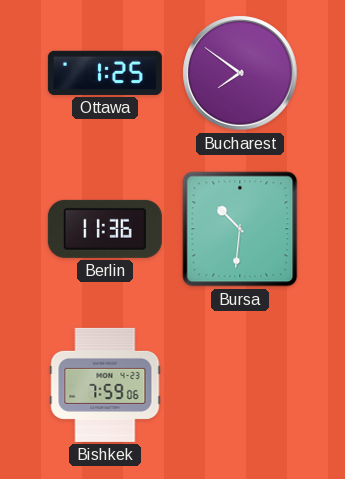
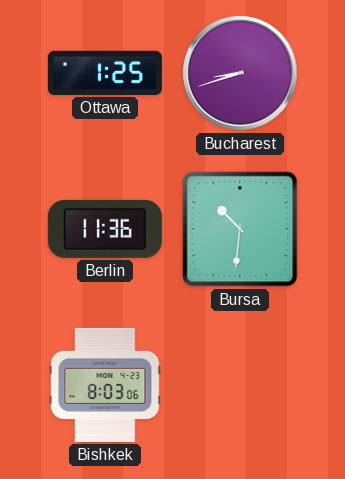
Bucharest: 7:51 -> 8:42 (240, 73)
Bishkek: 7:59 -> 8:03 (105, 385)
